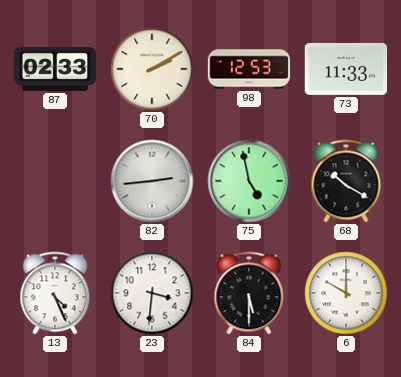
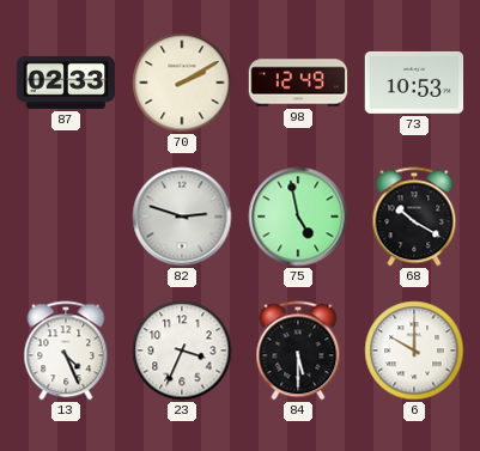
98: 12:53 -> 12:49 (298, 83)
73: 11:33 -> 10:53 (414, 83)
82: 2:44 -> 2:48 (182, 217)
23: 3:31 -> 3:34 (182, 351)
